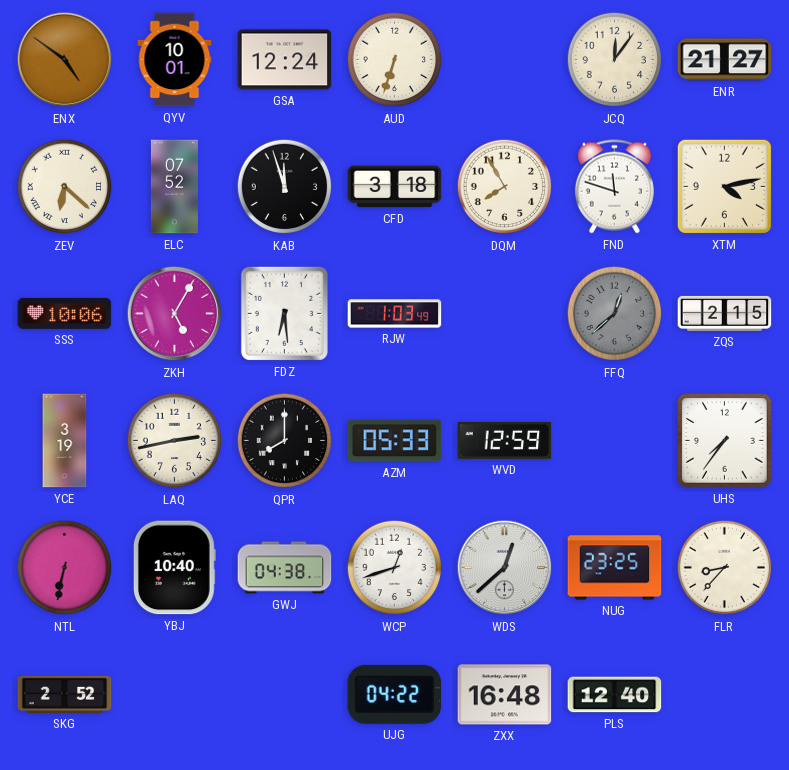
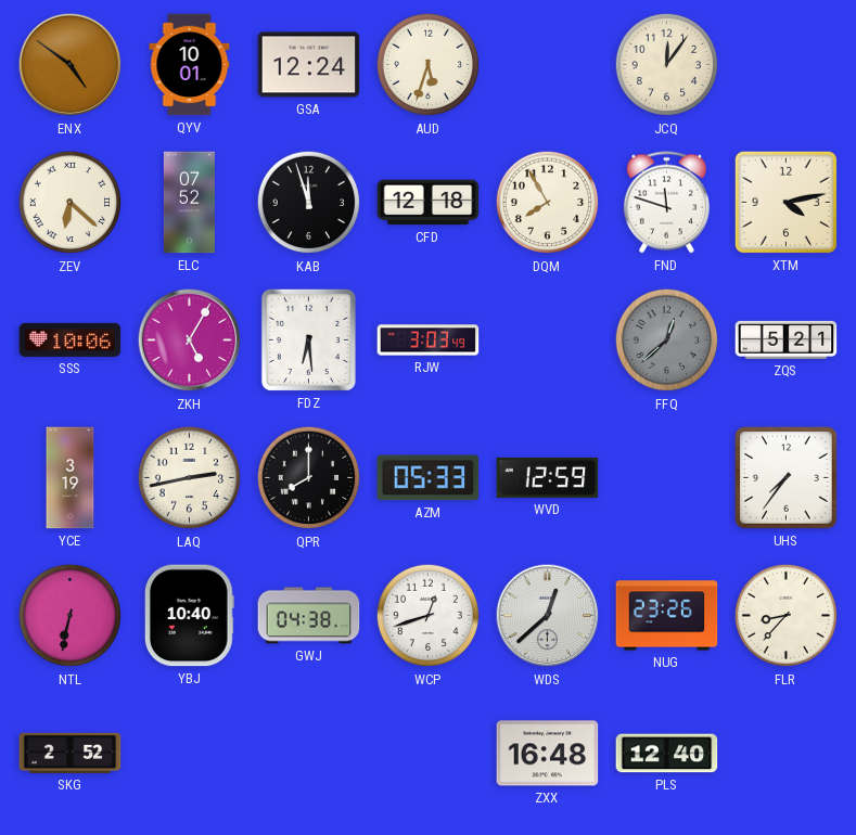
AUD: 6:33 -> 5:33 (429, 65)
ENR: 21:27 -> none (725, 60)
CFD: 3:18 -> 12:18 (429, 203)
RJW: 1:03 -> 3:03 (429, 341)
ZQS: 2:15 -> 5:21 (787, 339)
NUG: 23:25 -> 23:26 (667, 616)
UJG: 04:22 -> none (395, 694)
